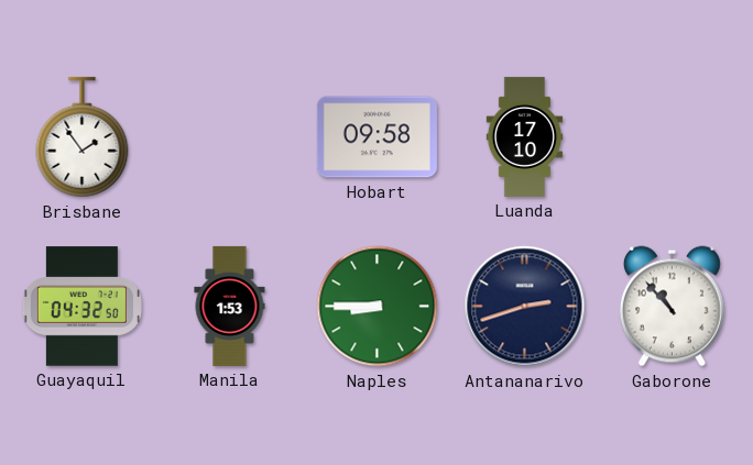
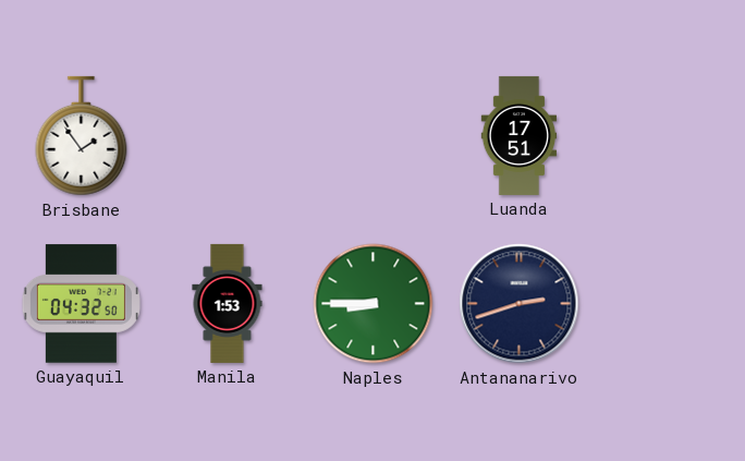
Hobart: 09:58 -> none (376, 137)
Luanda: 17:10 -> 17:51 (520, 135)
Gaborone: 10:53 -> none (672, 307)
